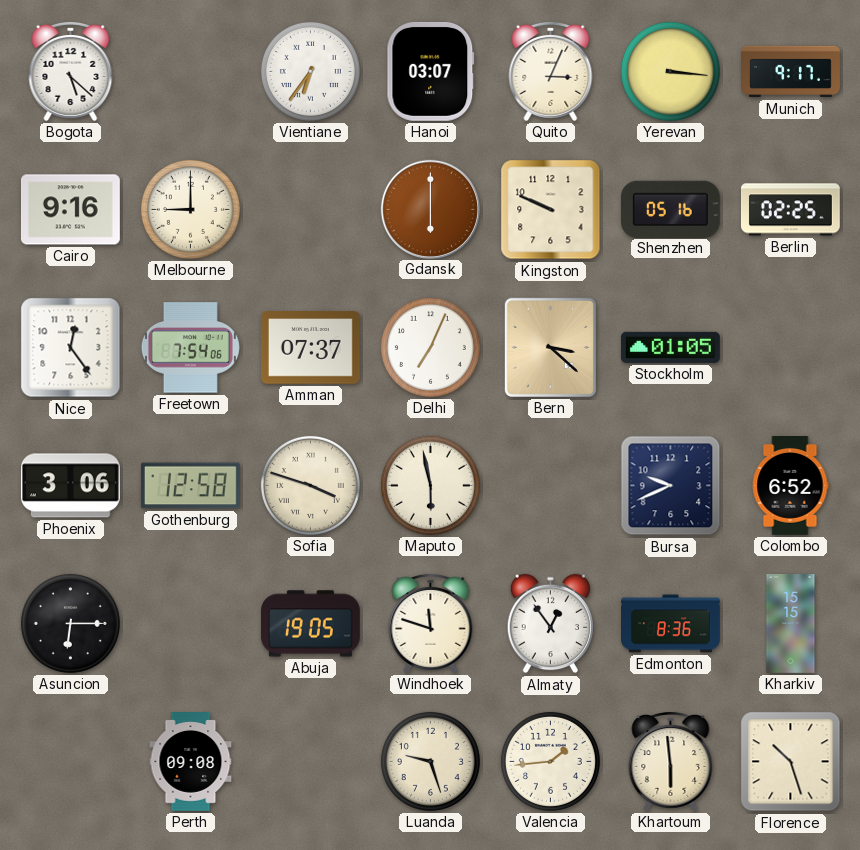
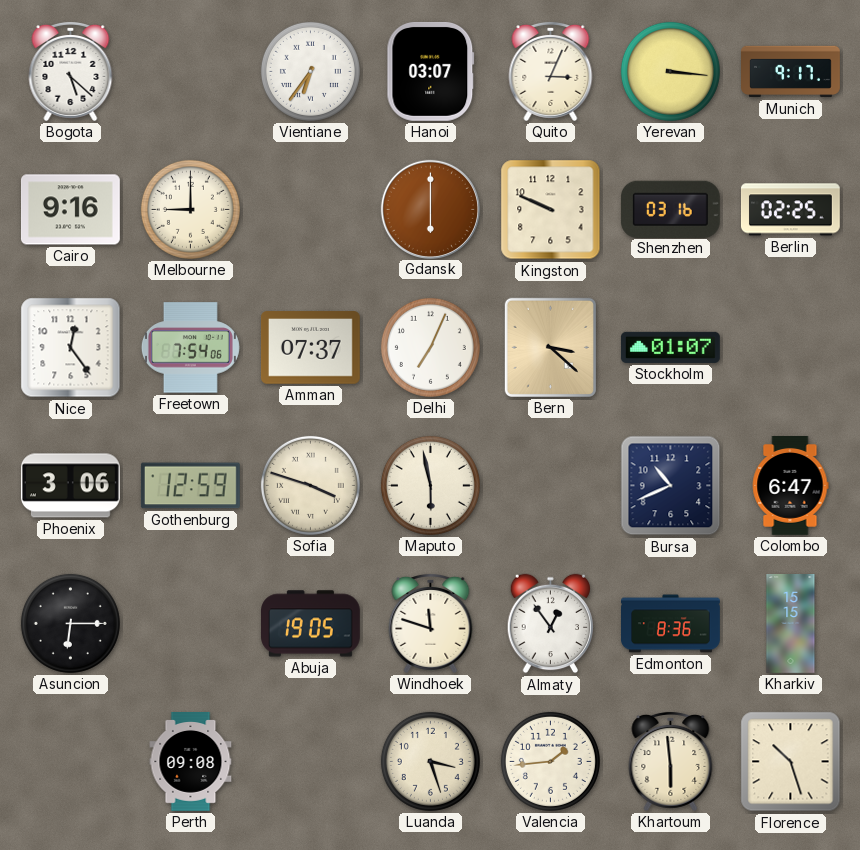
Shenzhen: 05:16 -> 03:16 (670, 209)
Stockholm: 01:05 -> 01:07 (670, 347)
Gothenburg: 12:58 -> 12:59 (190, 486)
Bursa: 9:41 -> 10:41 (671, 486)
Colombo: 6:52 -> 6:47 (790, 486)
Luanda: 9:27 -> 3:27 (430, 761)
